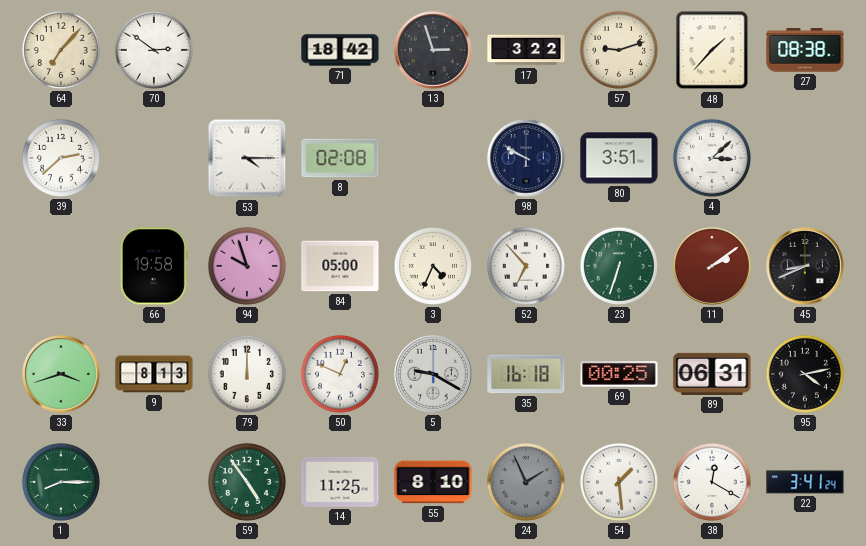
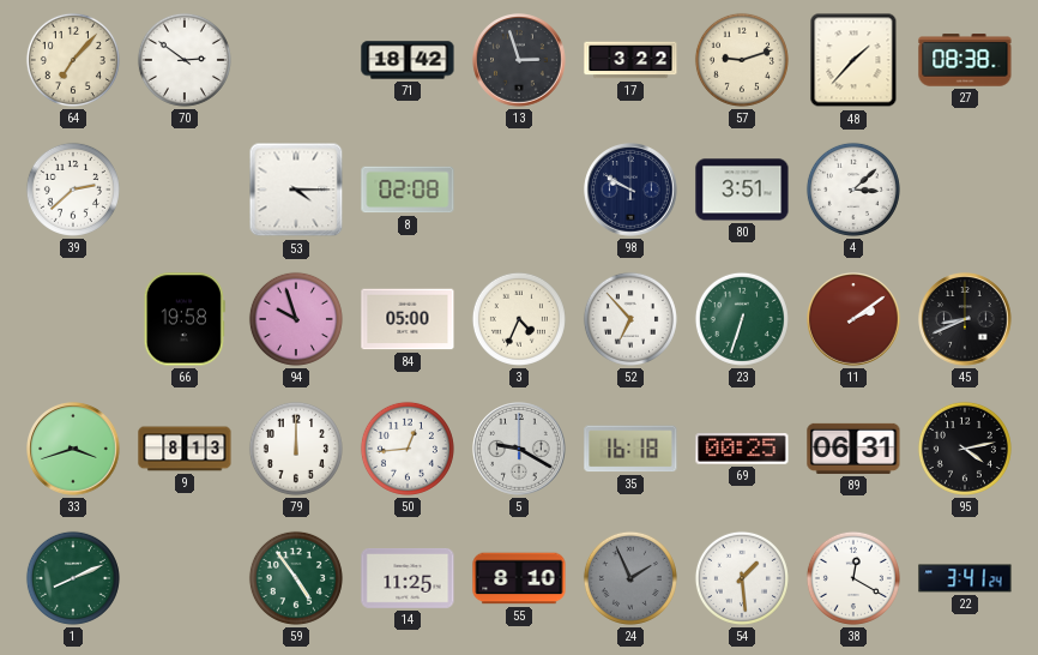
50: 12:49 -> 12:44 (408, 449)
1: 8:15 -> 8:11 (73, 578)
